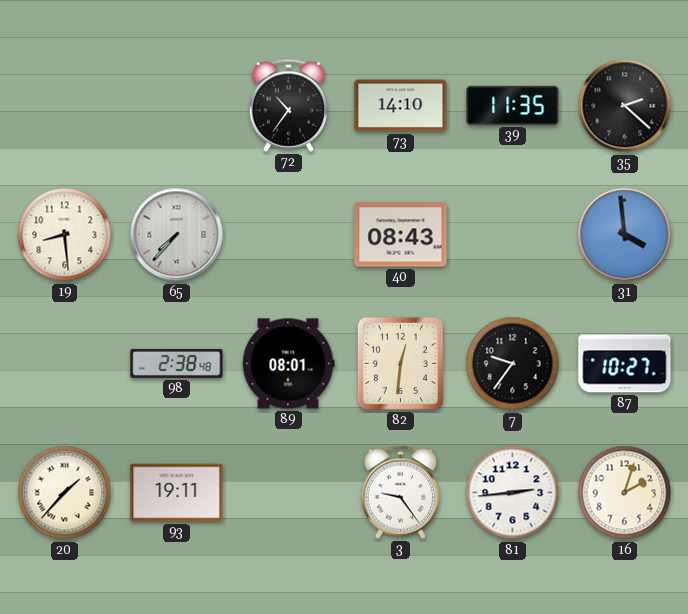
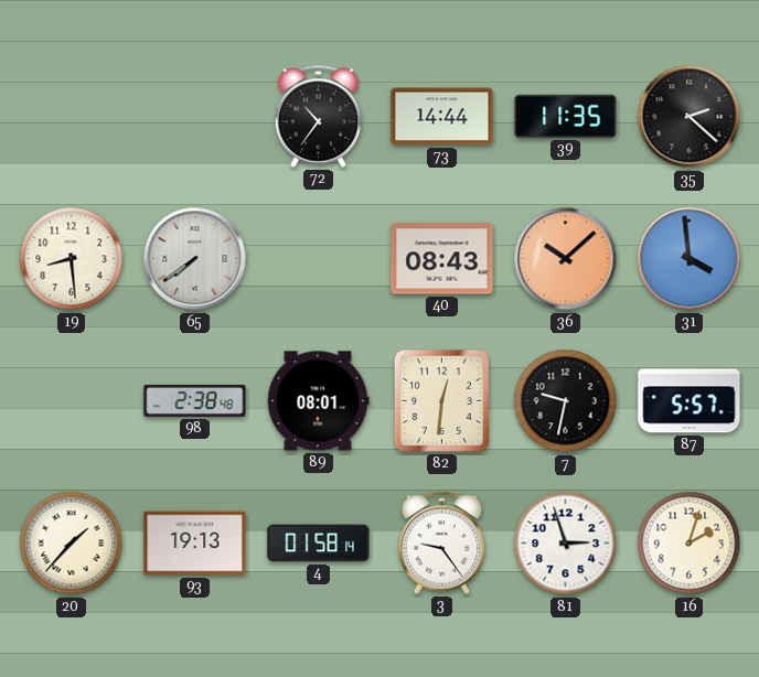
73: 14:10 -> 14:44 (442, 117)
65: 7:37 -> 7:39 (195, 259)
36: none -> 10:08 (566, 259)
7: 9:36 -> 9:32 (566, 401)
87: 10:27 -> 5:57 (689, 401)
93: 19:11 -> 19:13 (195, 544)
4: none -> 01:58 (319, 544)
81: 2:44 -> 2:57 (566, 544)
